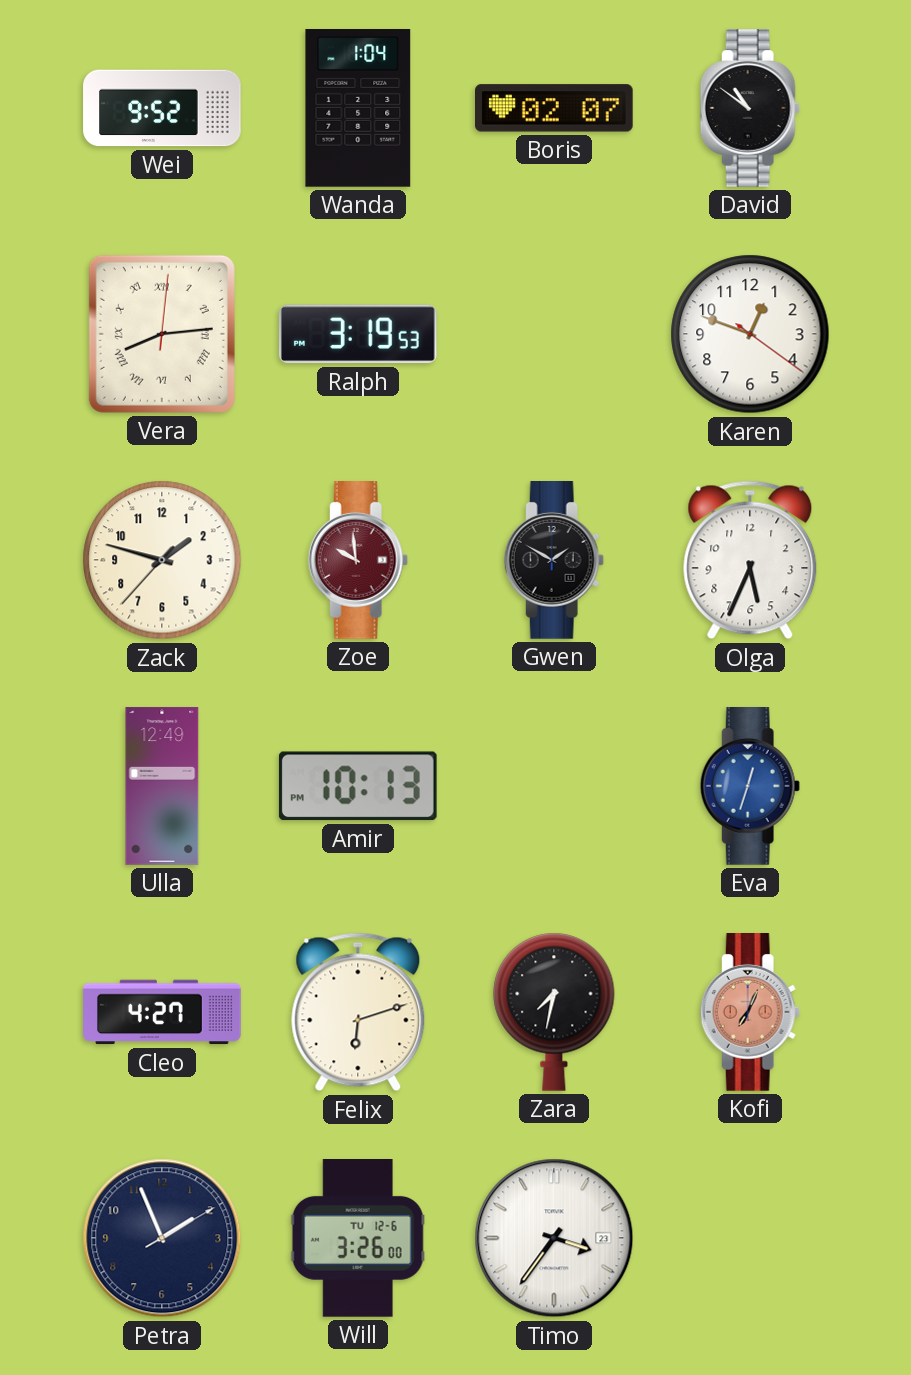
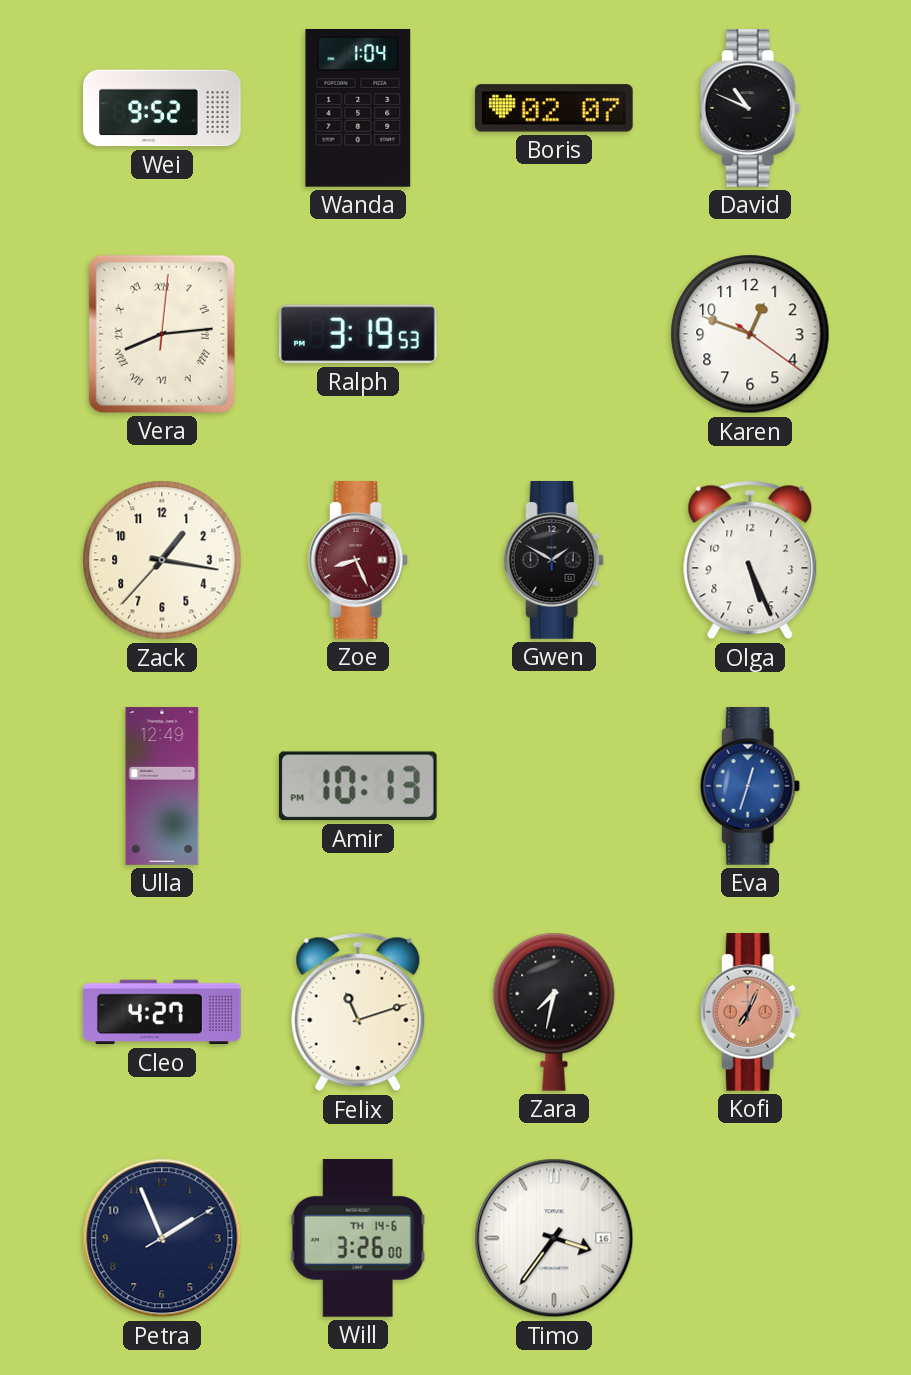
David: 10:51 -> 10:49 (750, 108)
Zack: 1:47 -> 1:16 (162, 560)
Zoe: 9:59 -> 8:26 (358, 560)
Olga: 5:34 -> 5:26 (750, 560)
Felix: 6:12 -> 11:12 (358, 1012)
Will date: TU 12-6 -> TH 14-6 (358, 1239)
Timo date: 23 -> 16 (554, 1238)
